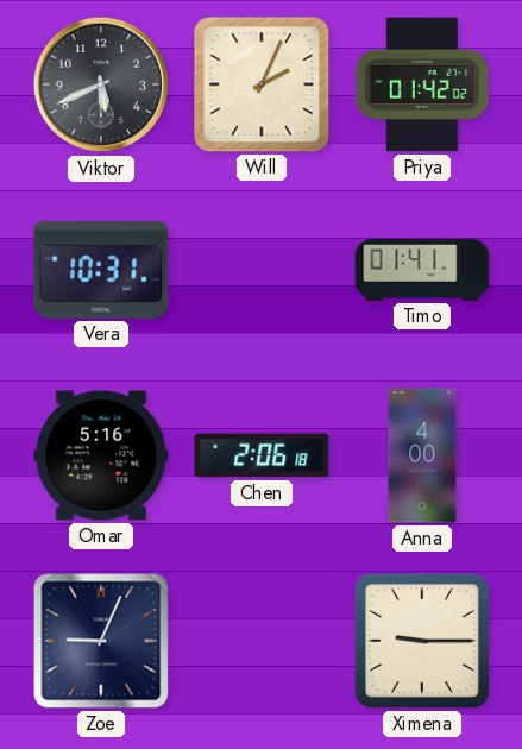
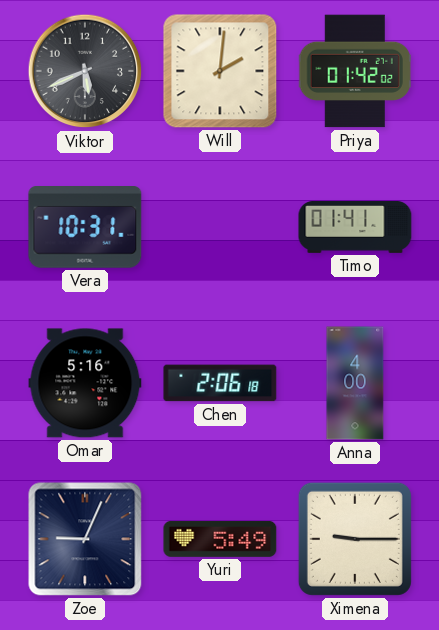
Will: 2:04 -> 2:01 (220, 71)
Yuri: none -> 5:49 (220, 539)
